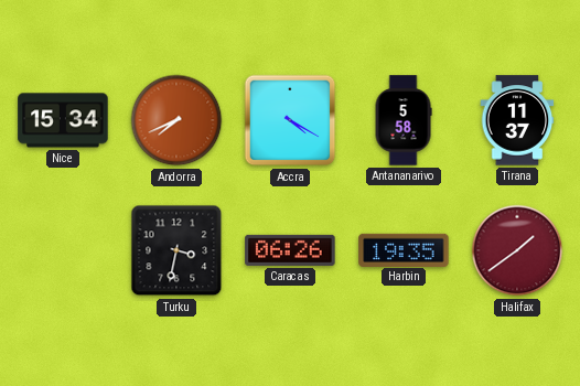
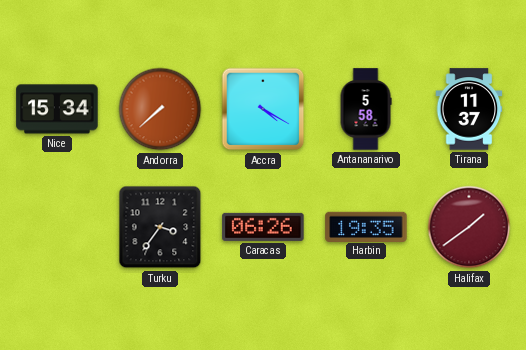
Andorra: 7:41 -> 7:38 (160, 109)
Turku: 3:32 -> 3:36 (160, 227)
